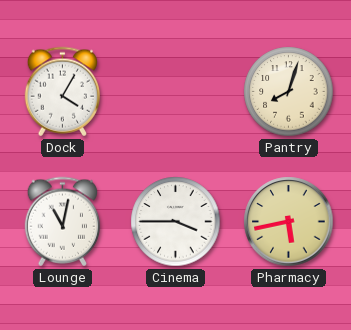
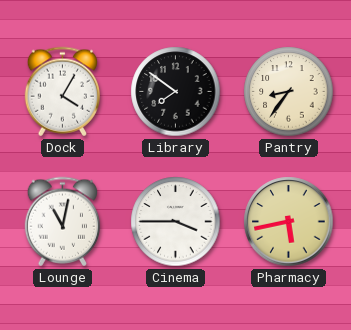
Library: none -> 7:51 (176, 92)
Pantry: 8:03 -> 8:36 (289, 92)
